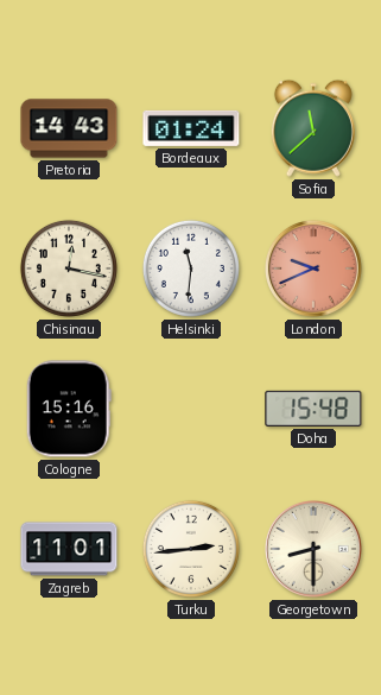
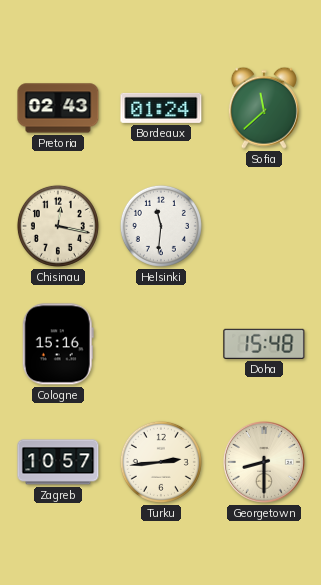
Pretoria: 14:43 -> 02:43 (58, 108)
London: 9:41 -> none (315, 270)
Zagreb: 11:01 -> 10:57 (58, 462)
